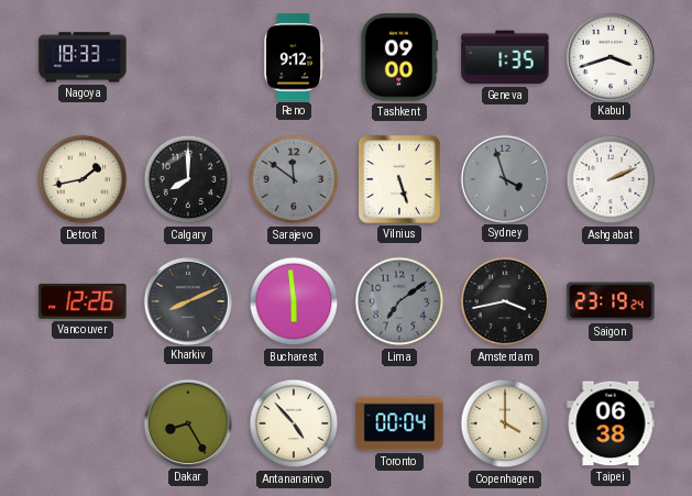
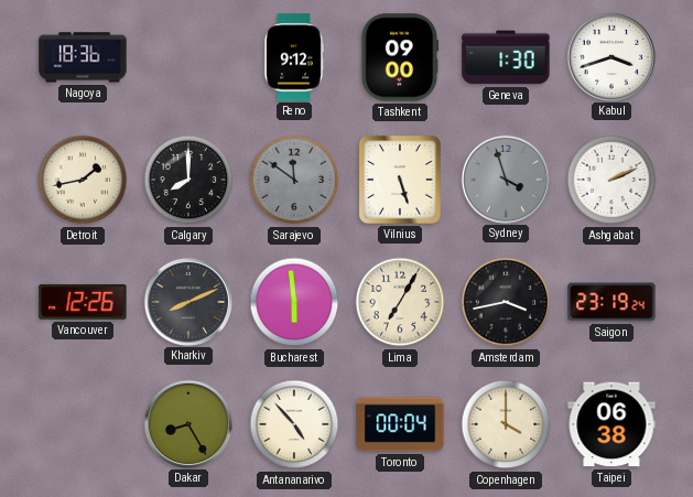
Nagoya: 18:33 -> 18:36 (83, 57)
Geneva: 1:35 -> 1:30 (506, 57)
Lima: 7:09 -> 7:05 (400, 302)
Lima dial: grey -> cream (400, 302)
